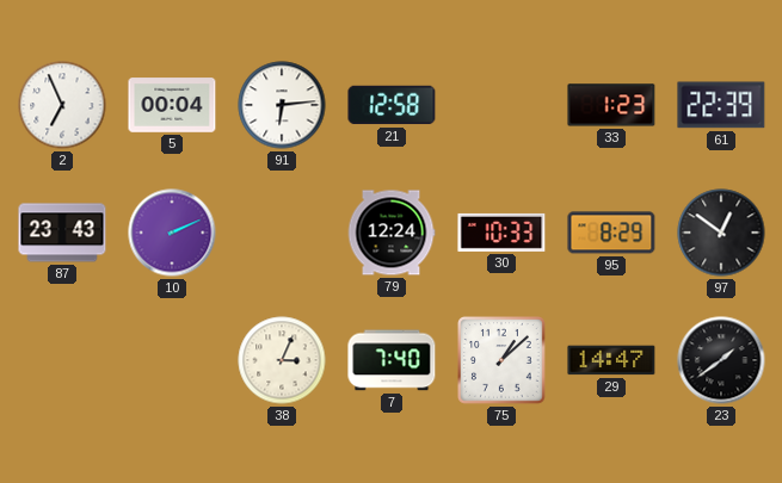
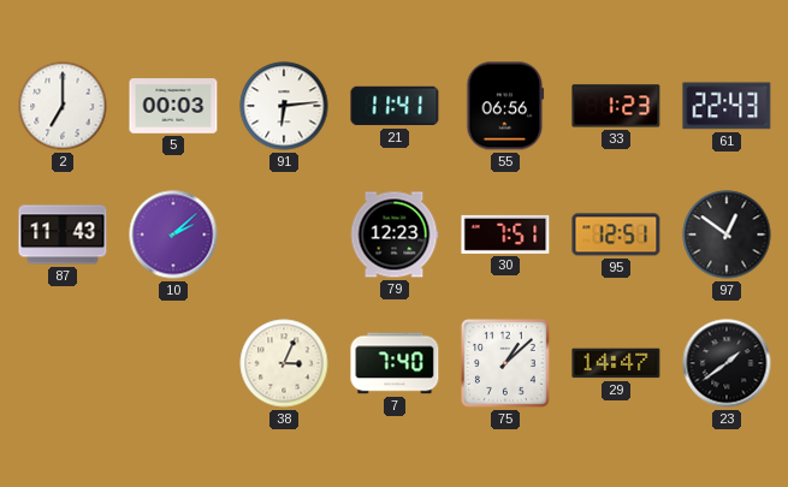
2: 6:56 -> 7:00 (63, 106)
5: 00:04 -> 00:03 (173, 106)
21: 12:58 -> 11:41 (395, 106)
55: none -> 06:56 (505, 106)
61: 22:39 -> 22:43 (727, 106)
87: 23:43 -> 11:43 (63, 234)
10: 2:11 -> 2:08 (173, 234)
79: 12:24 -> 12:23 (395, 234)
30: 10:33 -> 7:51 (505, 234)
95: 8:29 -> 12:51 (616, 234)
